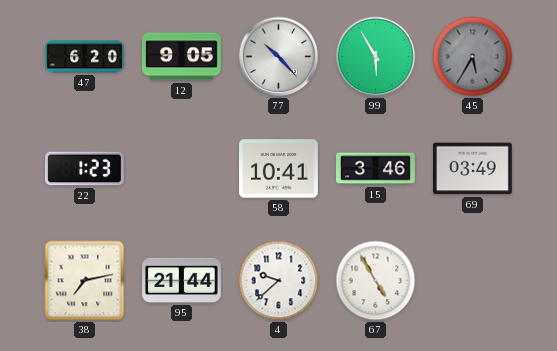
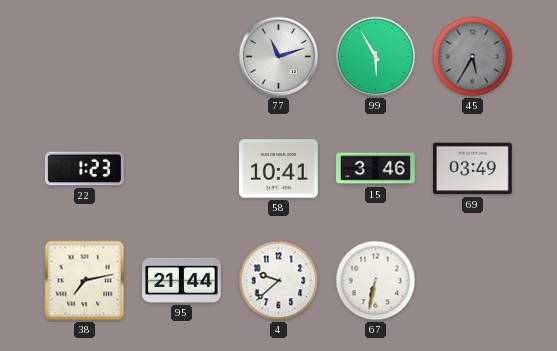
47: 6:20 -> none (85, 57)
12: 9:05 -> none (182, 57)
77: 10:23 -> 11:12 (279, 57)
67: 4:55 -> 6:32 (376, 281)
